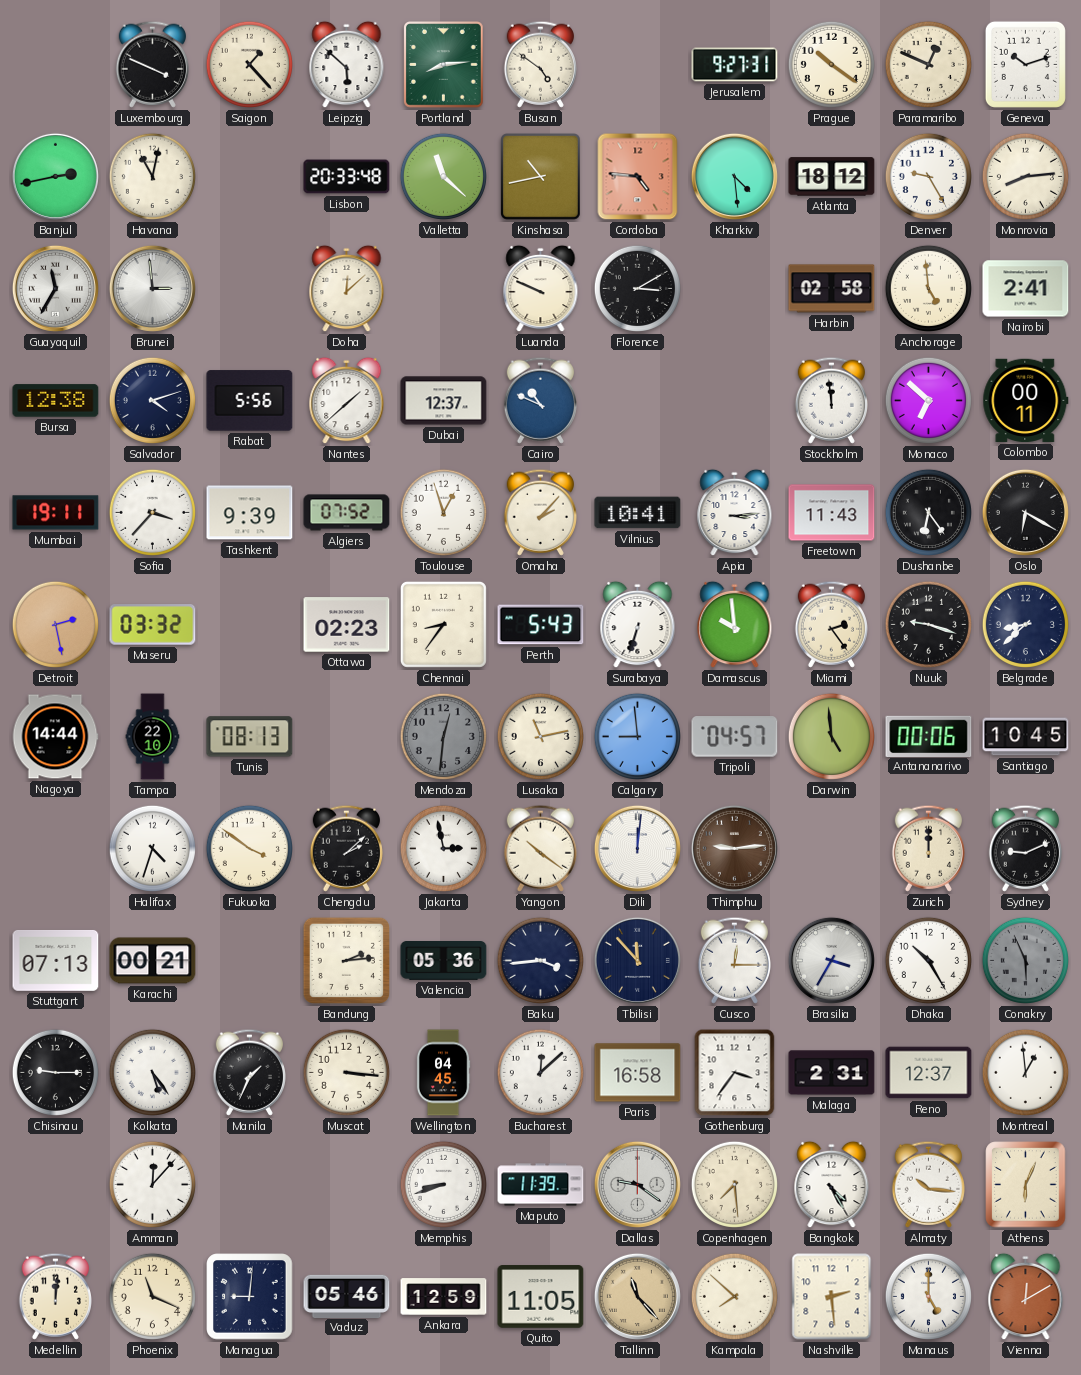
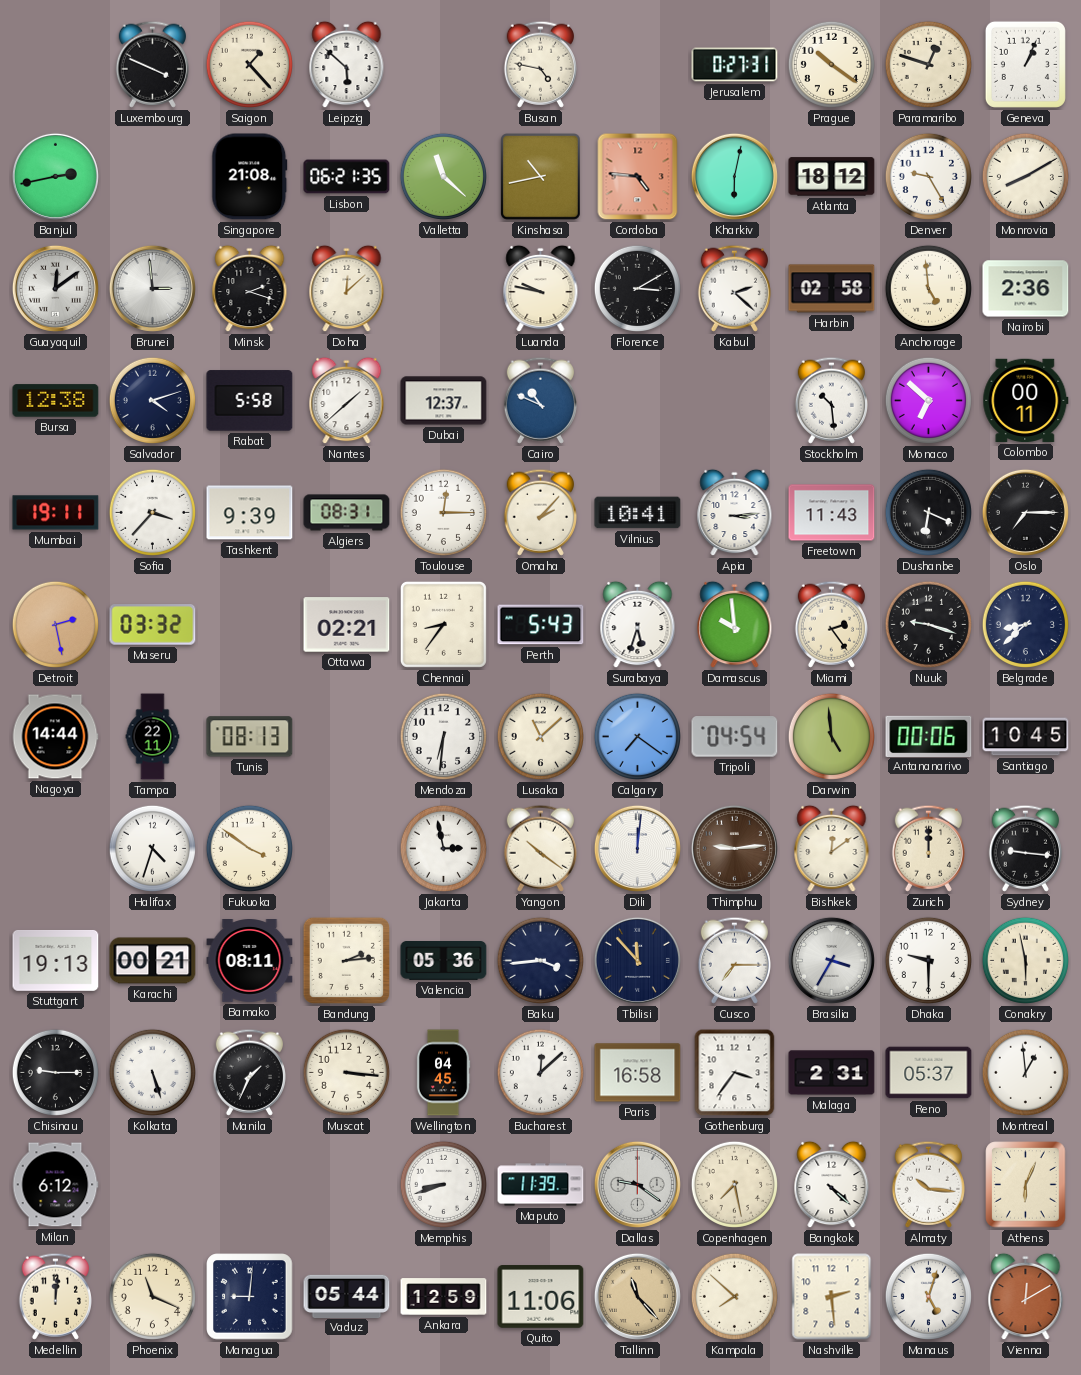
Portland: 8:14 -> none (444, 65)
Busan: 4:51 -> 4:47 (540, 64)
Jerusalem: 9:27 -> 0:27 (735, 65)
Paramaribo: 12:49 -> 12:48 (928, 64)
Geneva: 10:12 -> 1:04 (1025, 64)
Havana: 11:02 -> none (152, 176)
Singapore: none -> 21:08 (250, 177)
Lisbon: 20:33 -> 06:21 (347, 177)
Kharkiv: 4:29 -> 6:02 (734, 176)
Monrovia: 8:14 -> 8:10 (1025, 176)
Guayaquil: 11:35 -> 12:09 (55, 288)
Minsk: none -> 2:18 (250, 289)
Luanda: 9:49 -> 9:47 (541, 289)
Kabul: none -> 2:22 (734, 288)
Nairobi: 2:41 -> 2:36 (1026, 289)
Rabat: 5:56 -> 5:58 (250, 401)
Stockholm: 11:59 -> 10:29 (831, 400)
Algiers: 07:52 -> 08:31 (347, 513)
Toulouse: 12:57 -> 12:15 (443, 512)
Dushanbe: 6:24 -> 6:19 (928, 512)
Oslo: 6:20 -> 7:15 (1025, 512)
Ottawa: 02:23 -> 02:21 (347, 625)
Surabaya: 6:33 -> 5:33 (638, 625)
Tampa: 22:10 -> 22:11 (153, 737)
Mendoza: 12:31 -> 6:31 (443, 736)
Mendoza dial: grey -> white (443, 736)
Lusaka: 11:13 -> 11:08 (540, 736)
Calgary: 8:59 -> 7:21 (637, 736)
Tripoli: 04:57 -> 04:54 (735, 737)
Chengdu: 2:08 -> none (346, 848)
Bishkek: none -> 12:09 (832, 849)
Sydney: 9:11 -> 9:16 (1025, 848)
Stuttgart: 07:13 -> 19:13 (56, 960)
Bamako: none -> 08:11 (250, 961)
Cusco: 12:15 -> 7:15 (734, 960)
Dhaka: 10:25 -> 9:30 (928, 960)
Conakry: 5:56 -> 5:58 (1025, 960)
Conakry dial: grey -> cream (1025, 960)
Kolkata: 5:24 -> 5:27 (152, 1072)
Reno: 12:37 -> 05:37 (929, 1073)
Milan: none -> 6:12 (55, 1185)
Amman: 12:07 -> none (152, 1184)
Copenhagen: 7:29 -> 7:28 (734, 1184)
Bangkok: 4:25 -> 4:22 (832, 1185)
Vaduz: 05:46 -> 05:44 (347, 1296)
Quito: 11:05 -> 11:06 (541, 1297)
Manaus: 5:00 -> 5:03 (928, 1296)
